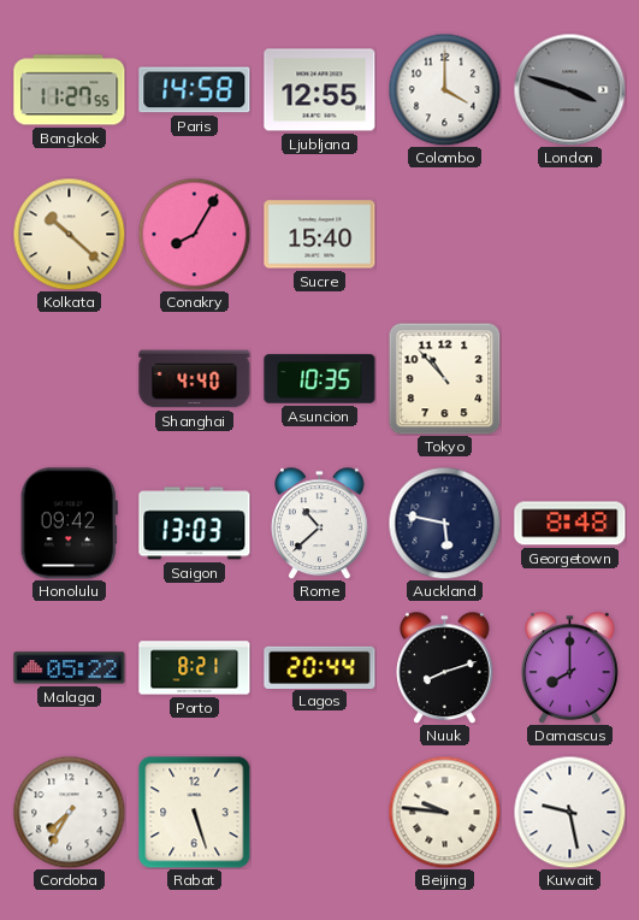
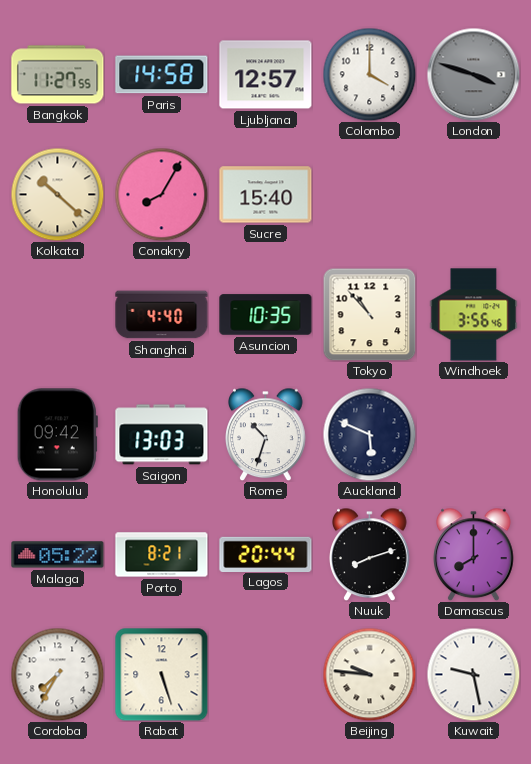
Ljubljana: 12:55 -> 12:57 (266, 75)
Windhoek: none -> 3:56 (474, 315)
Rome: 10:38 -> 10:33 (266, 434)
Auckland: 5:47 -> 5:49 (369, 434)
Georgetown: 8:48 -> none (570, 524)
